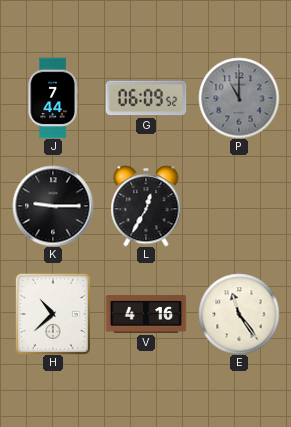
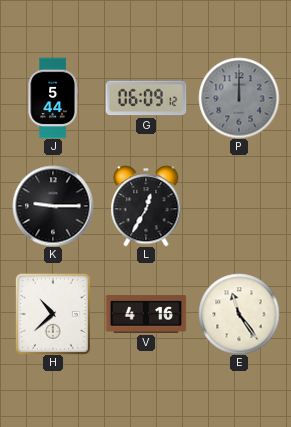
J: 7:44 -> 5:44 (53, 98)
G: 06:09:52 -> 06:09:12 (146, 98)
P: 11:00 -> 12:00 (239, 98)
